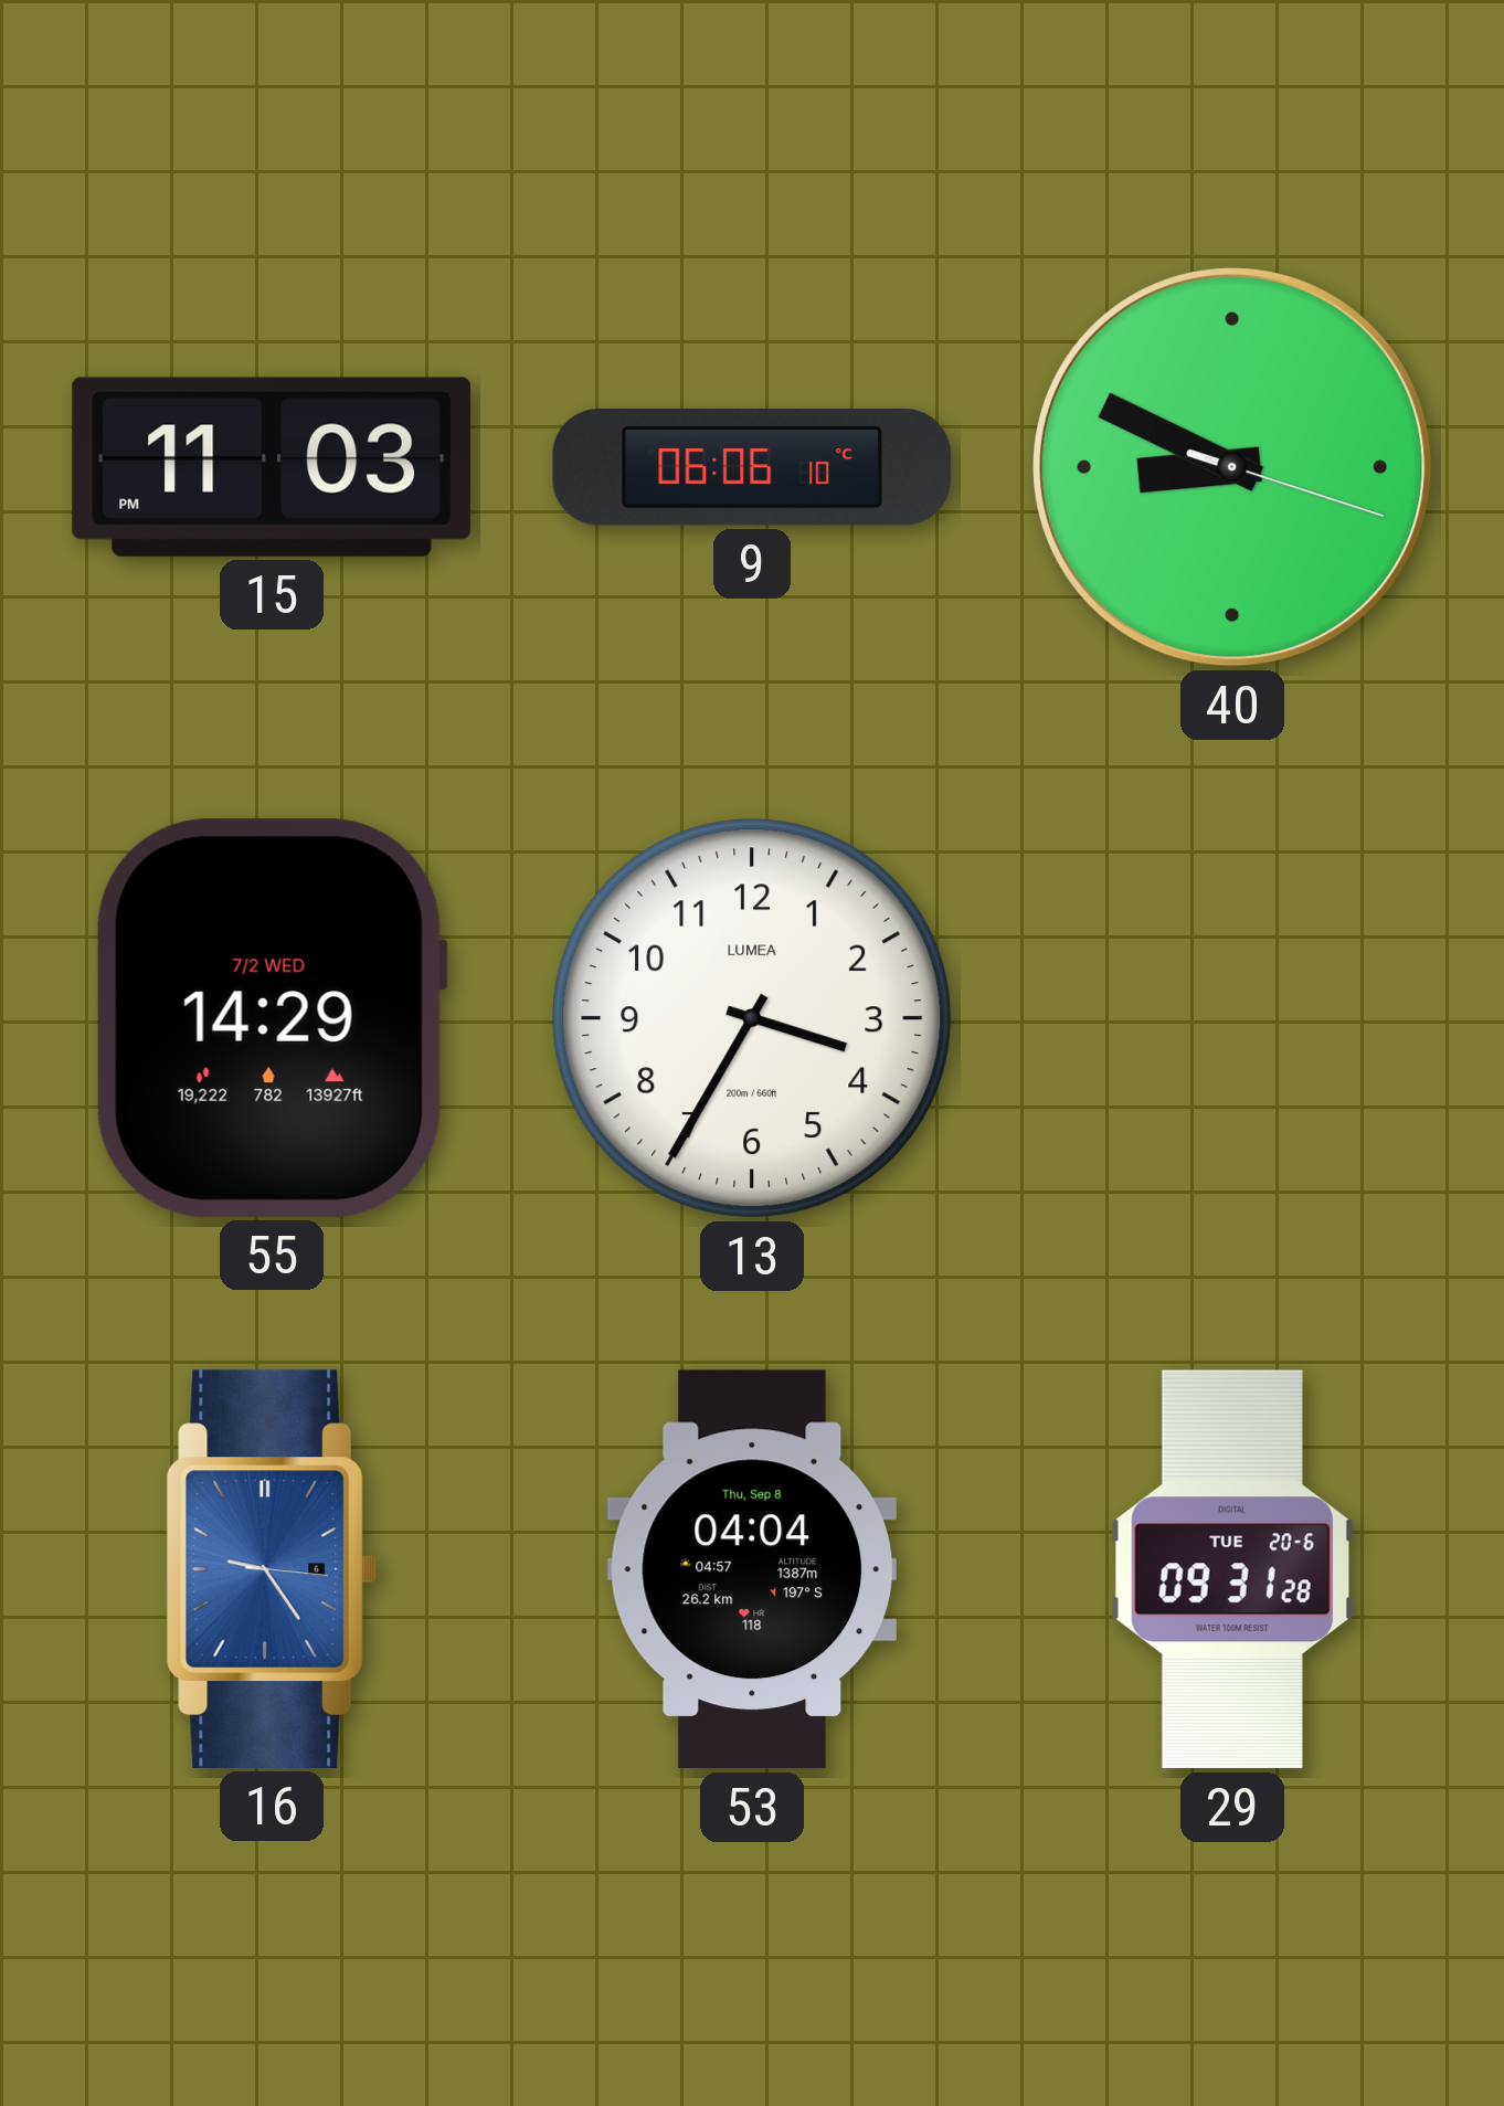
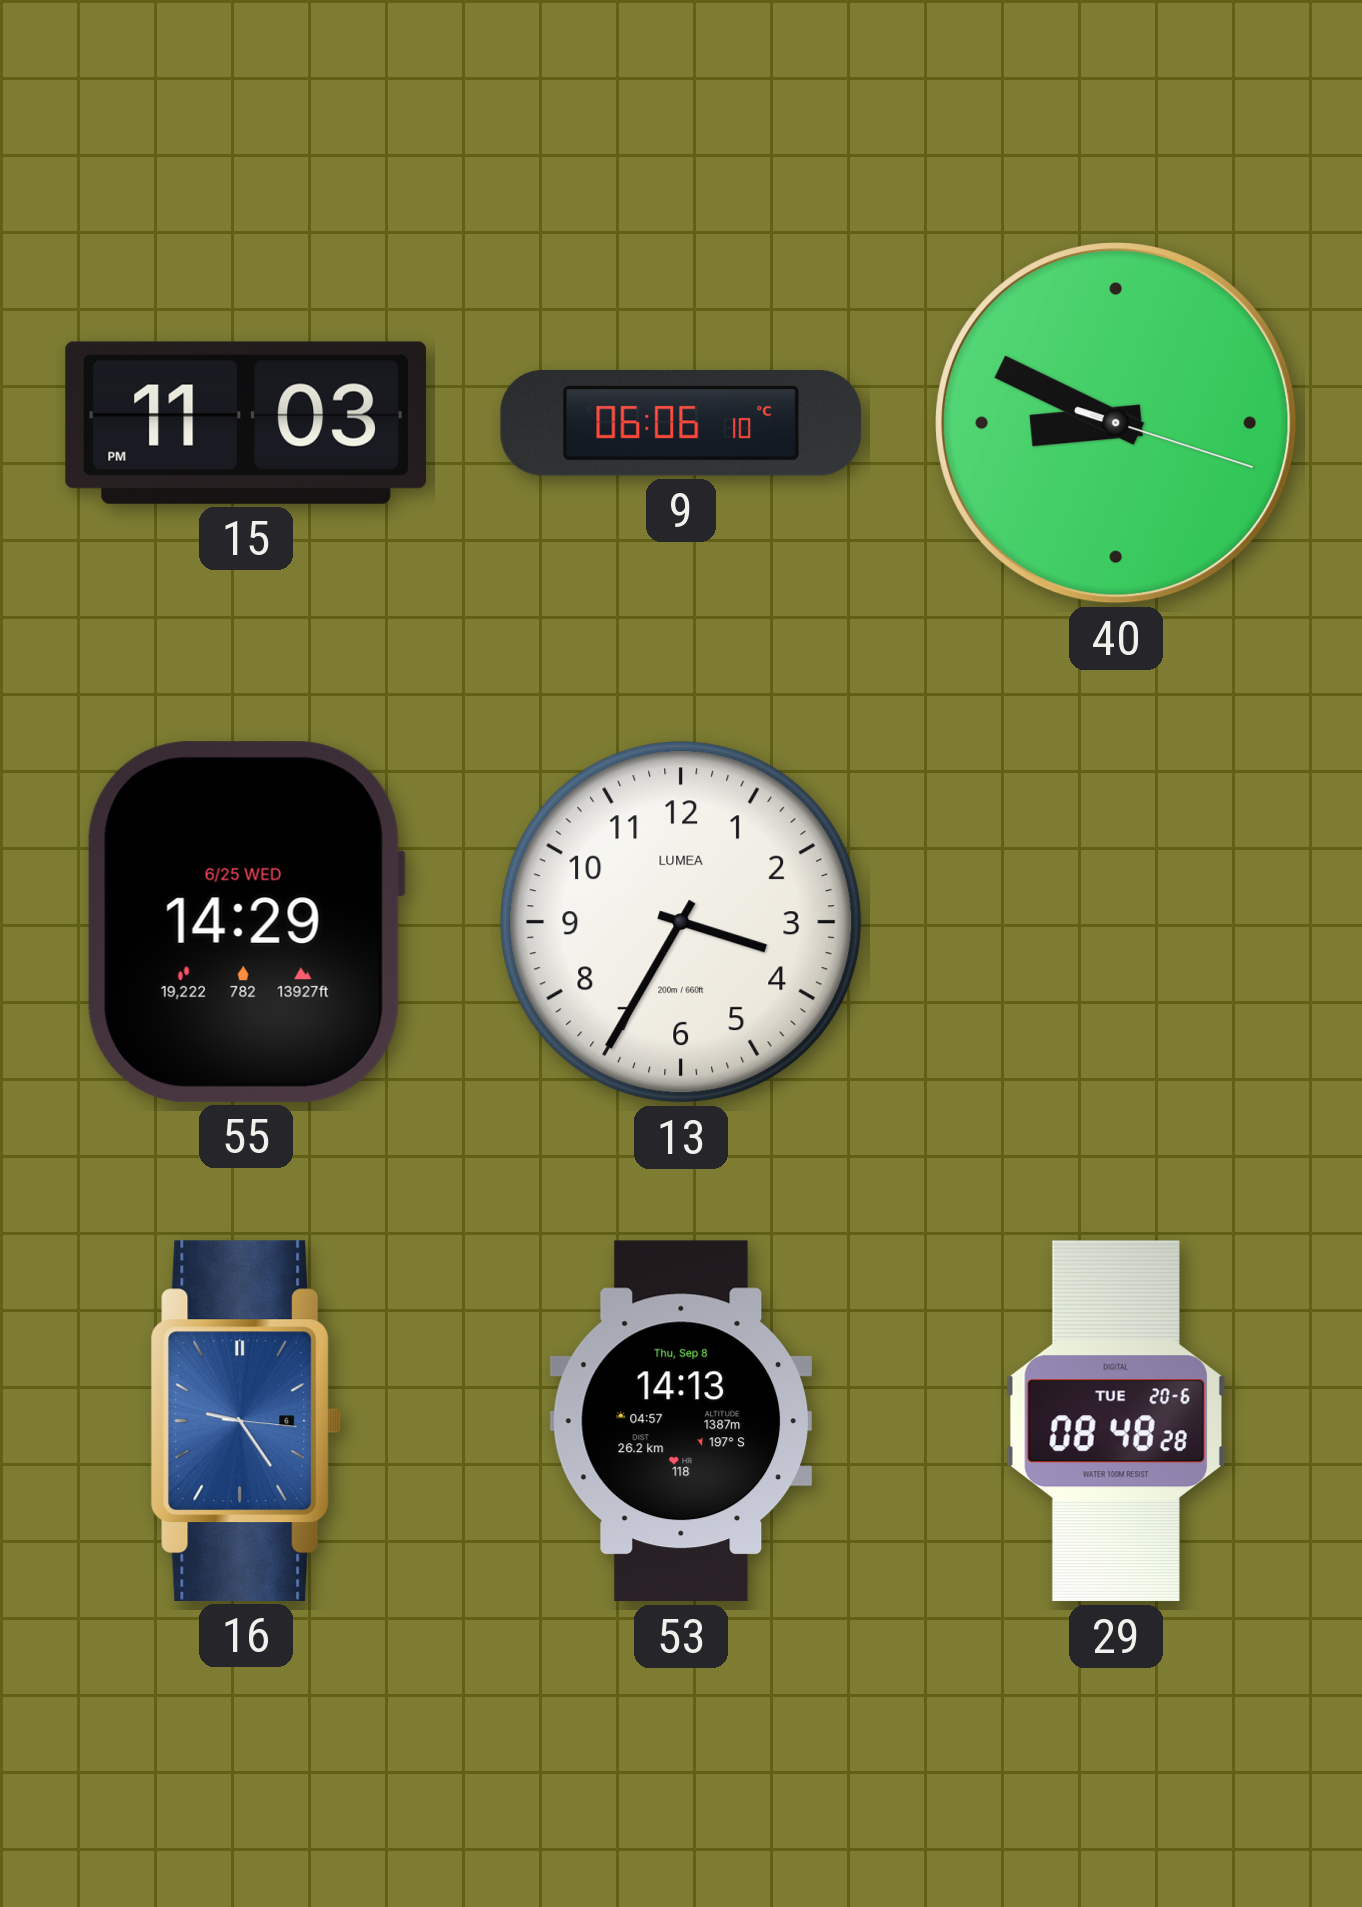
55 date: 7/2 WED -> 6/25 WED (245, 922)
53: 04:04 -> 14:13 (680, 1421)
29: 09:31 -> 08:48 (1116, 1421)
